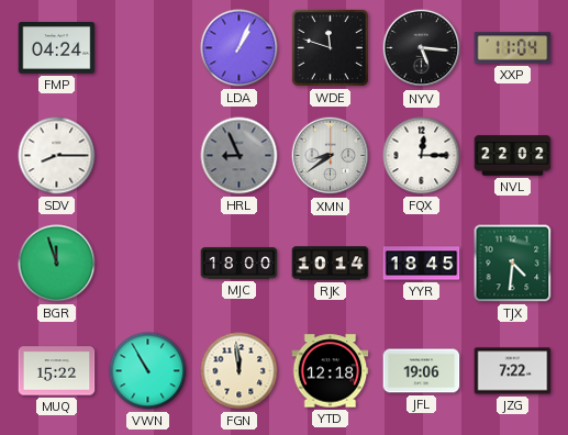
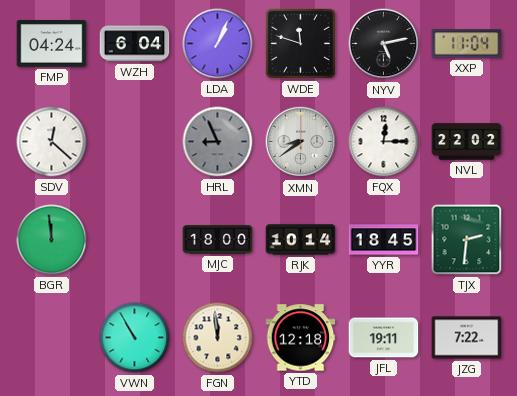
WZH: none -> 6:04 (135, 44)
NYV: 5:16 -> 5:13 (384, 44)
SDV: 8:15 -> 12:22 (52, 142)
BGR: 11:57 -> 11:59 (52, 240)
TJX: 4:31 -> 2:31 (467, 240)
MUQ: 15:22 -> none (57, 371)
JFL: 19:06 -> 19:11 (384, 338)
